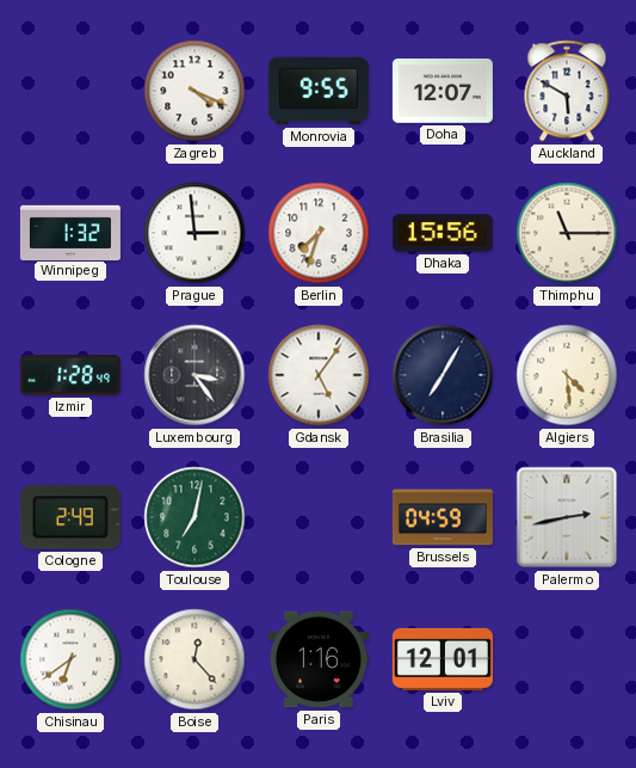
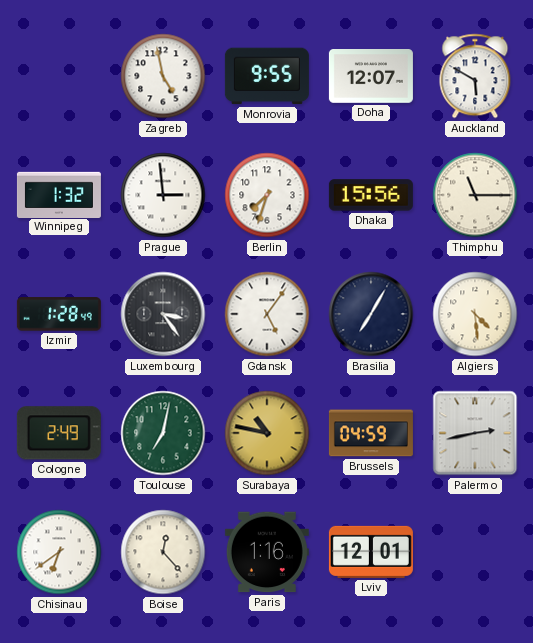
Zagreb: 4:19 -> 4:58 (163, 76)
Surabaya: none -> 10:47 (267, 433)
